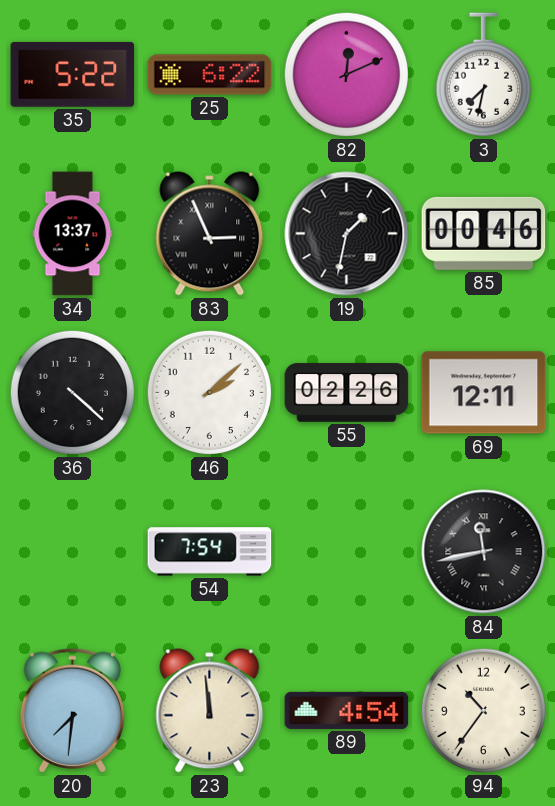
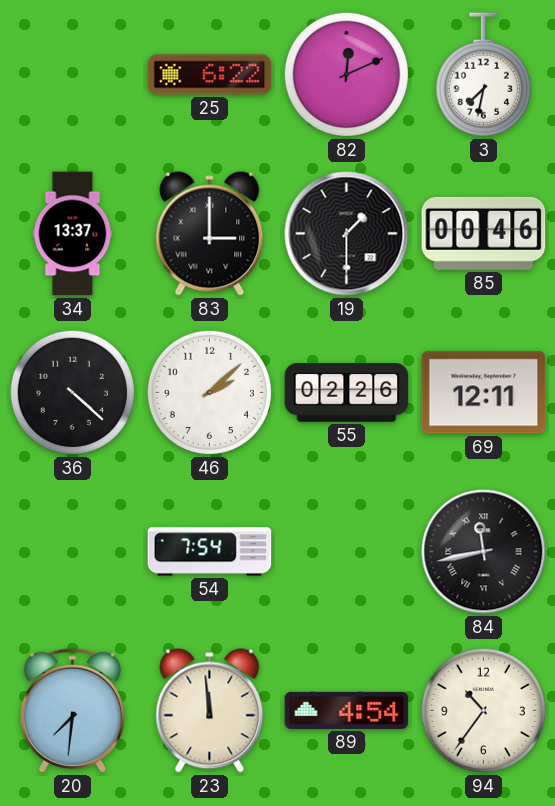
35: 5:22 -> none (73, 75)
83: 2:56 -> 3:00 (210, 234)
19: 1:32 -> 1:30 (347, 234)
